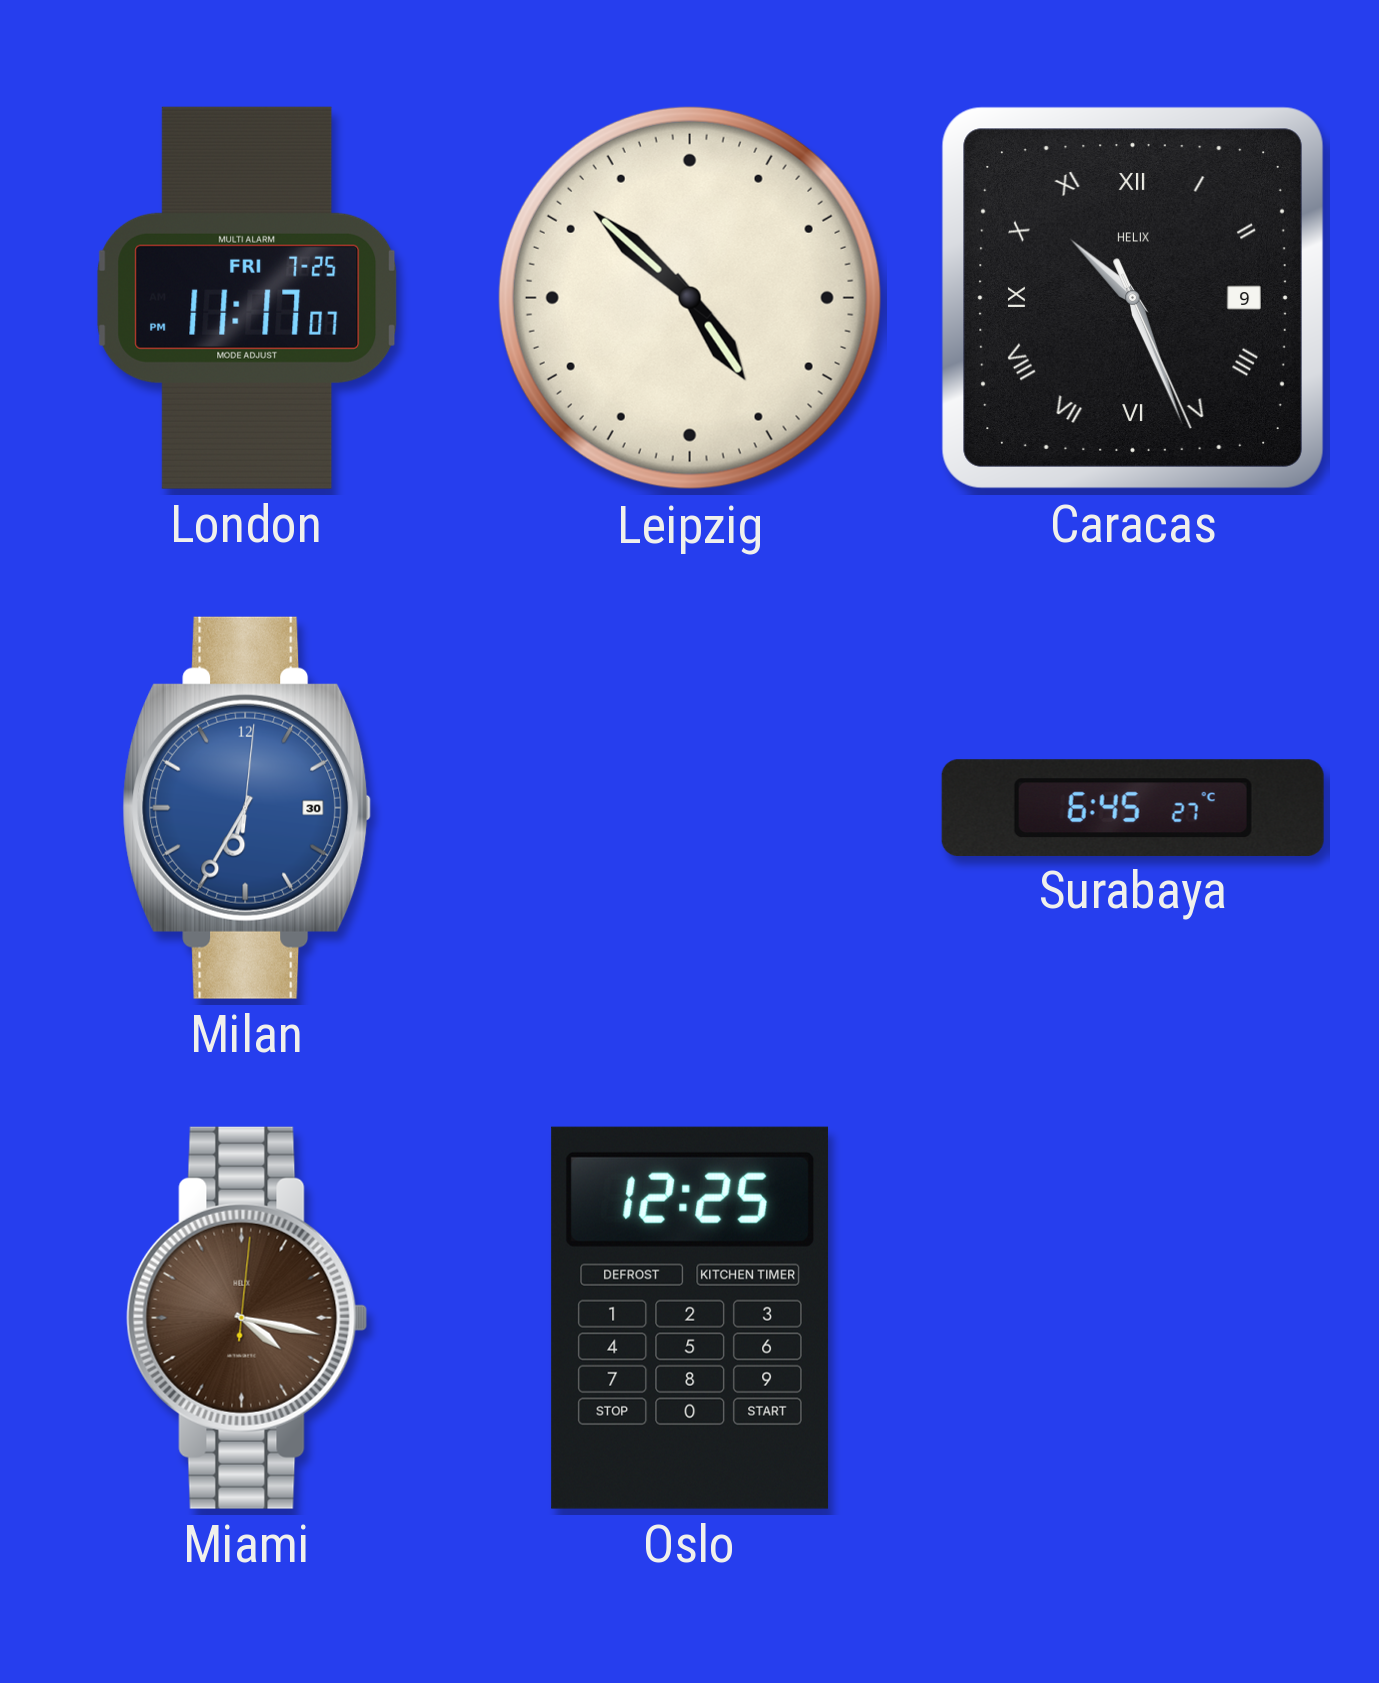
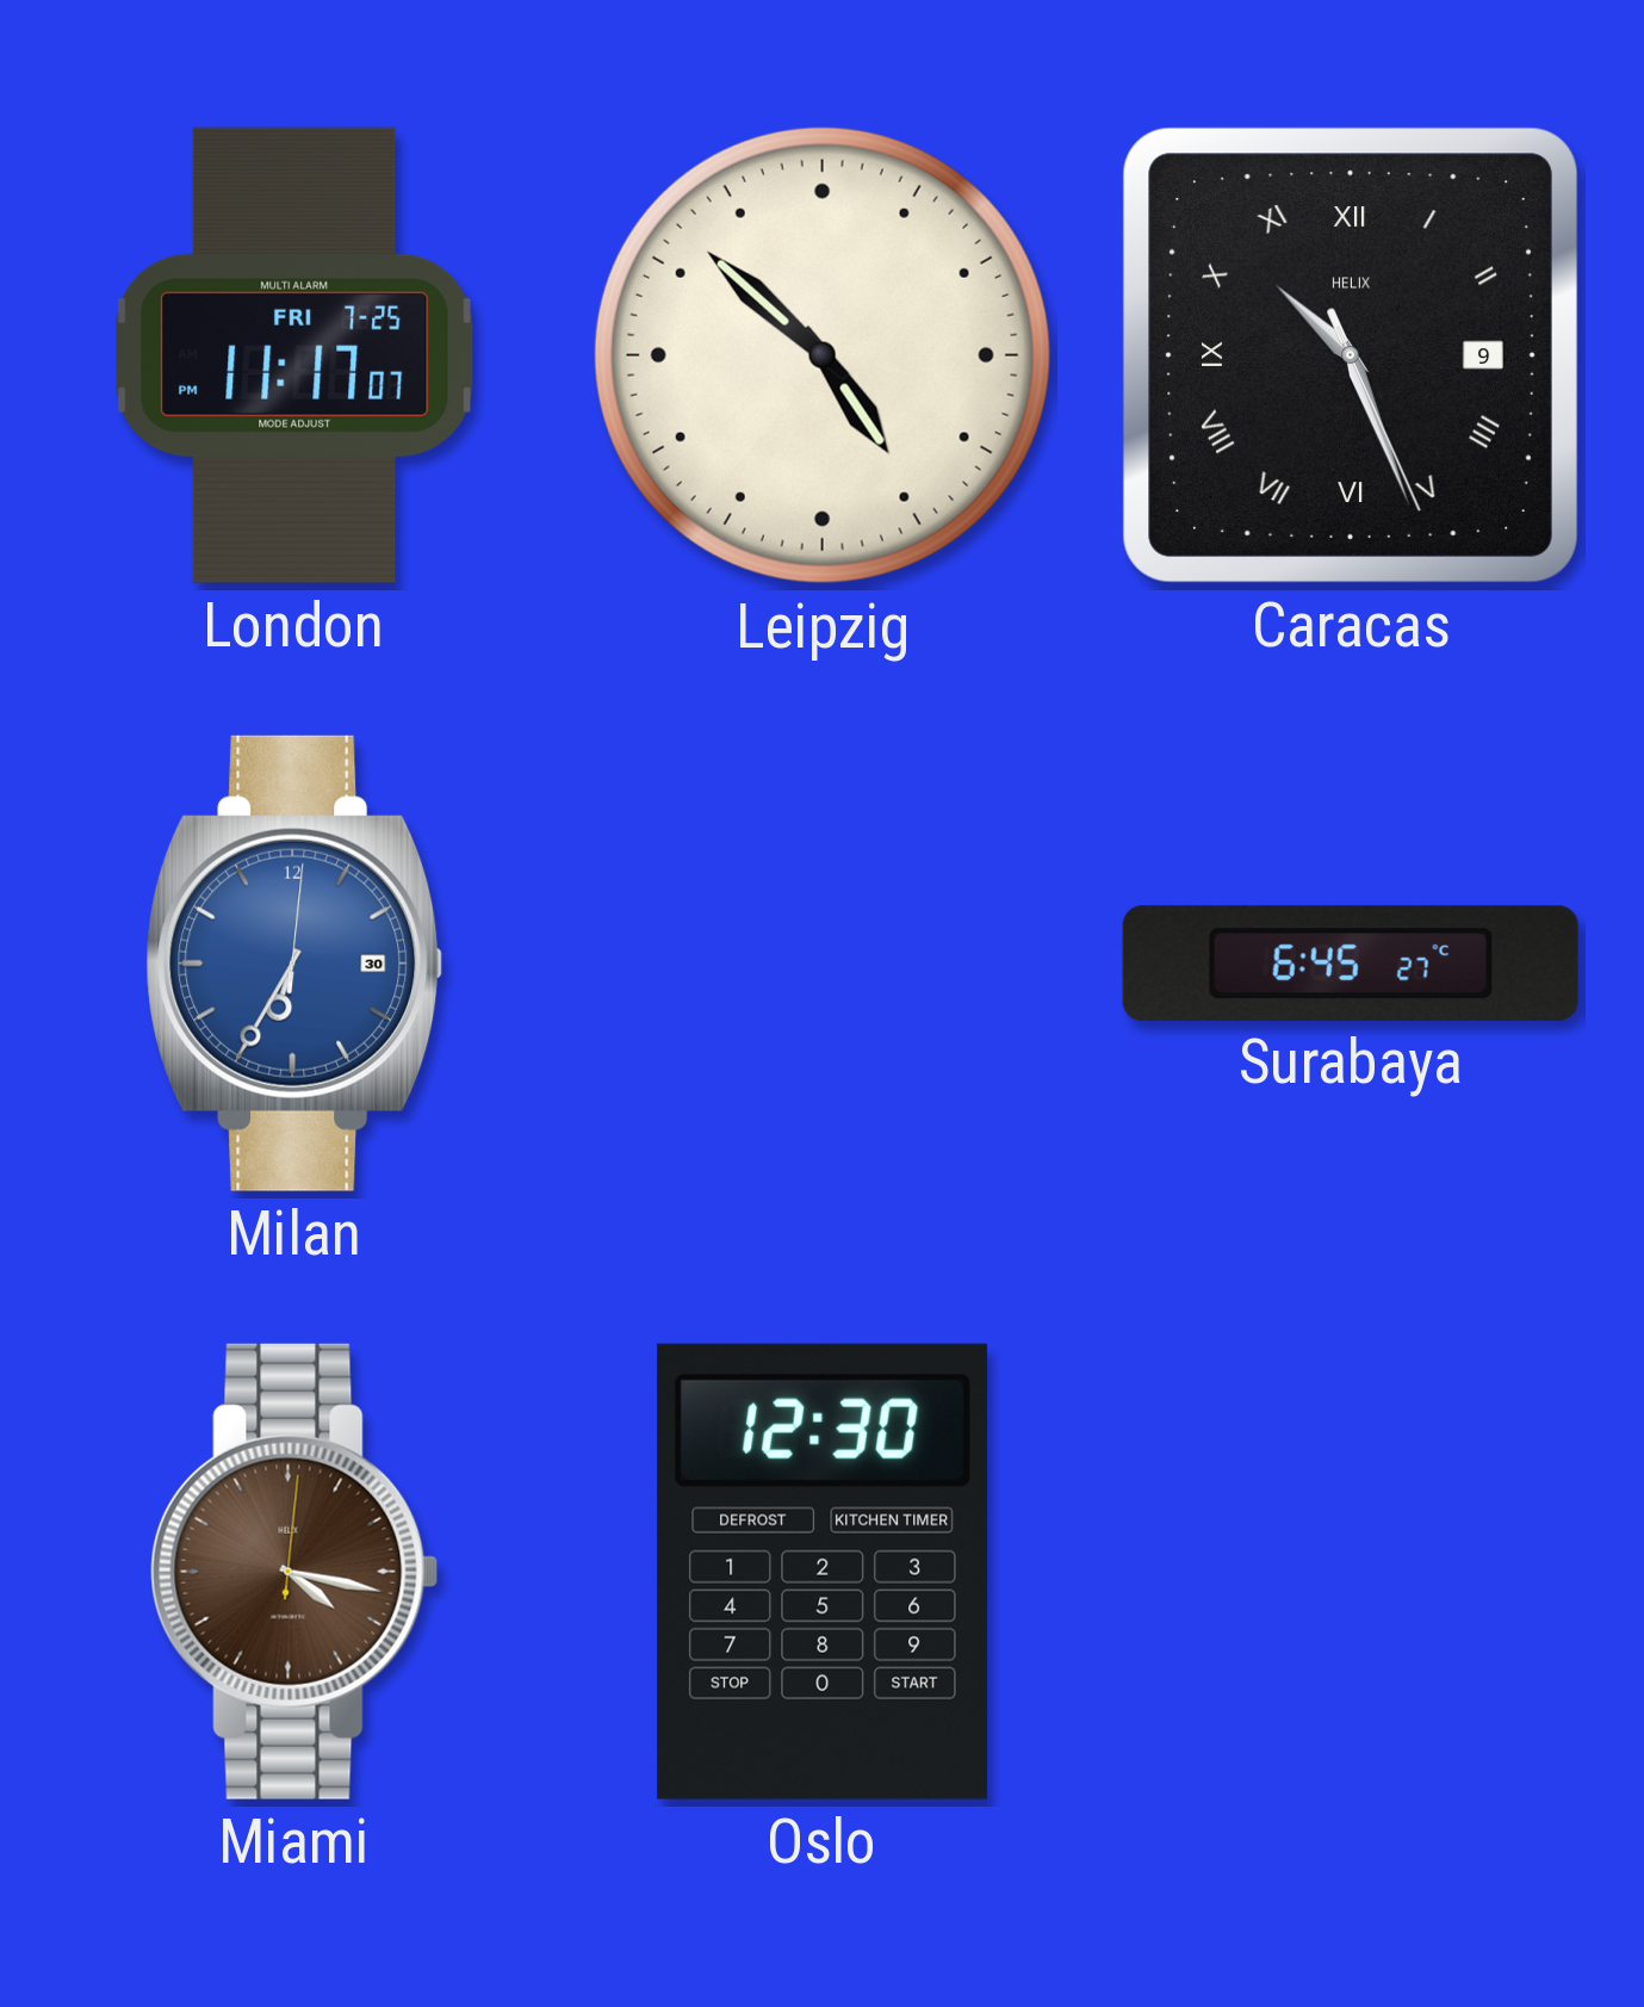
Oslo: 12:25 -> 12:30 (823, 1572)
